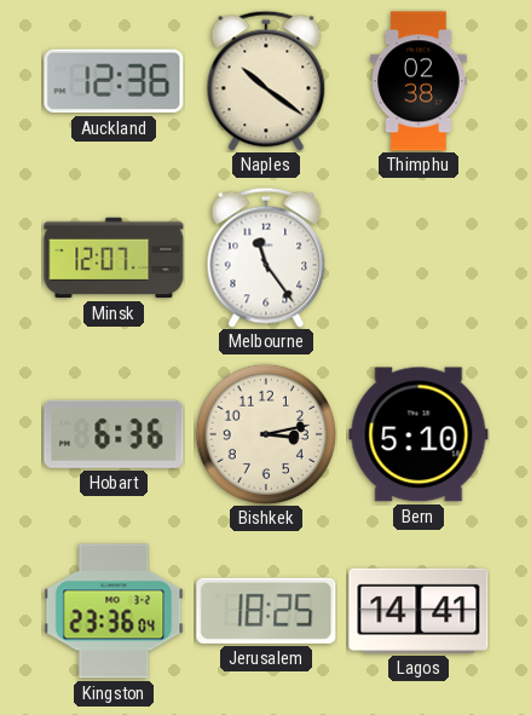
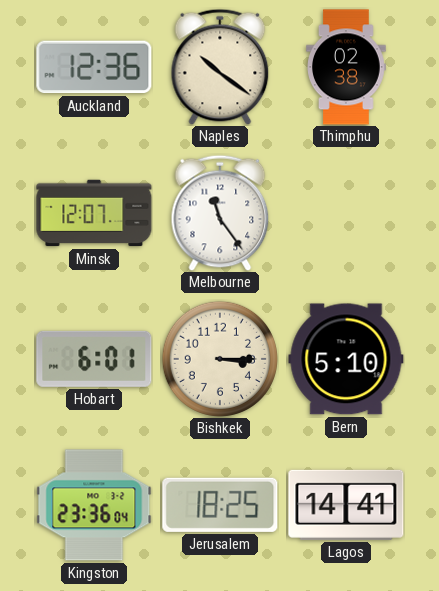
Hobart: 6:36 -> 6:01 (94, 359)
Bishkek: 3:13 -> 3:15 (220, 359)
